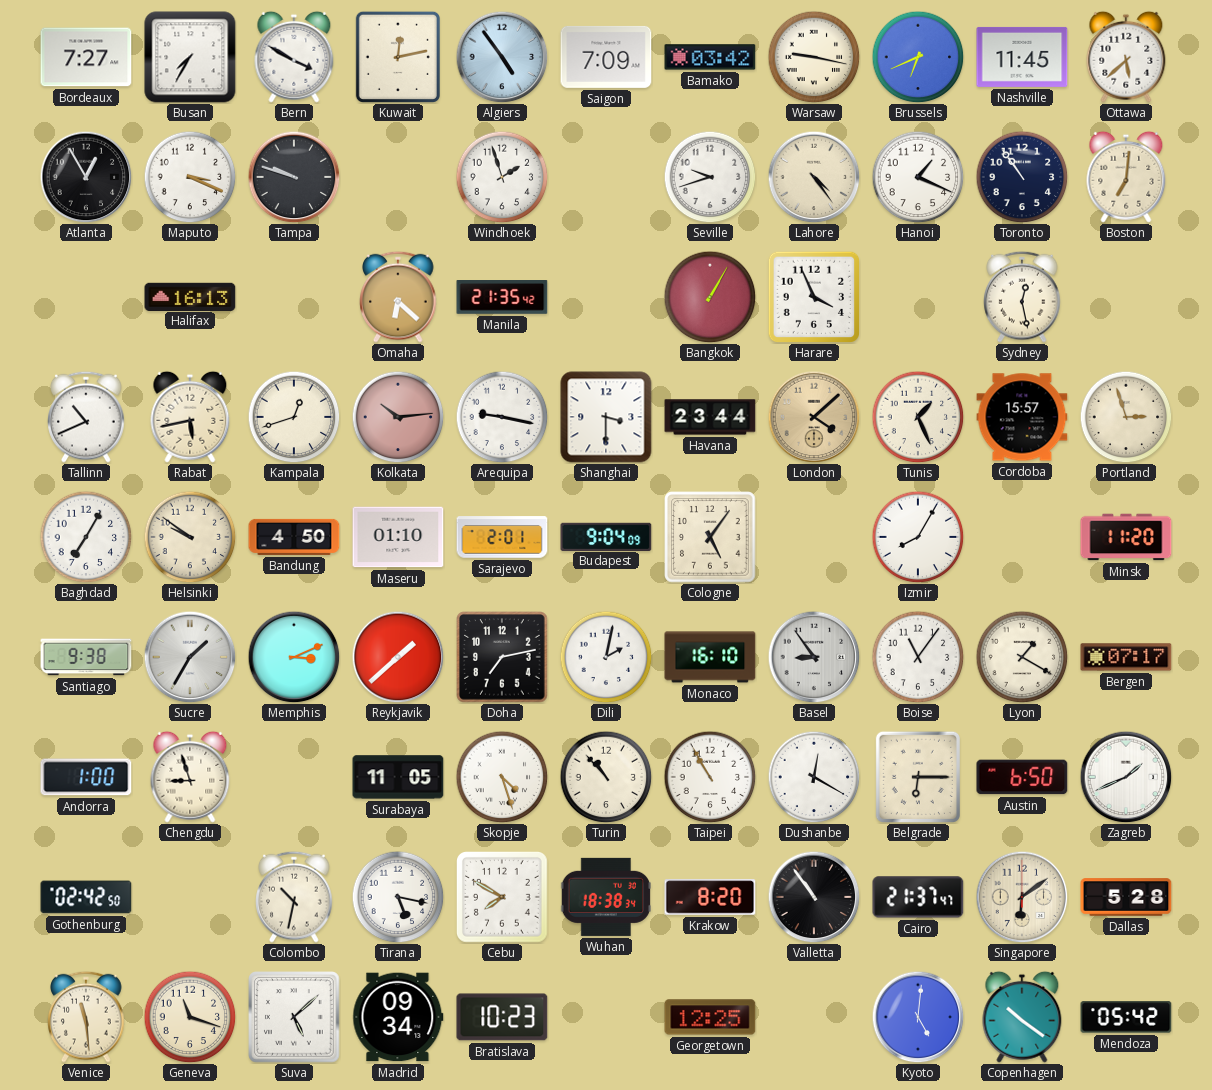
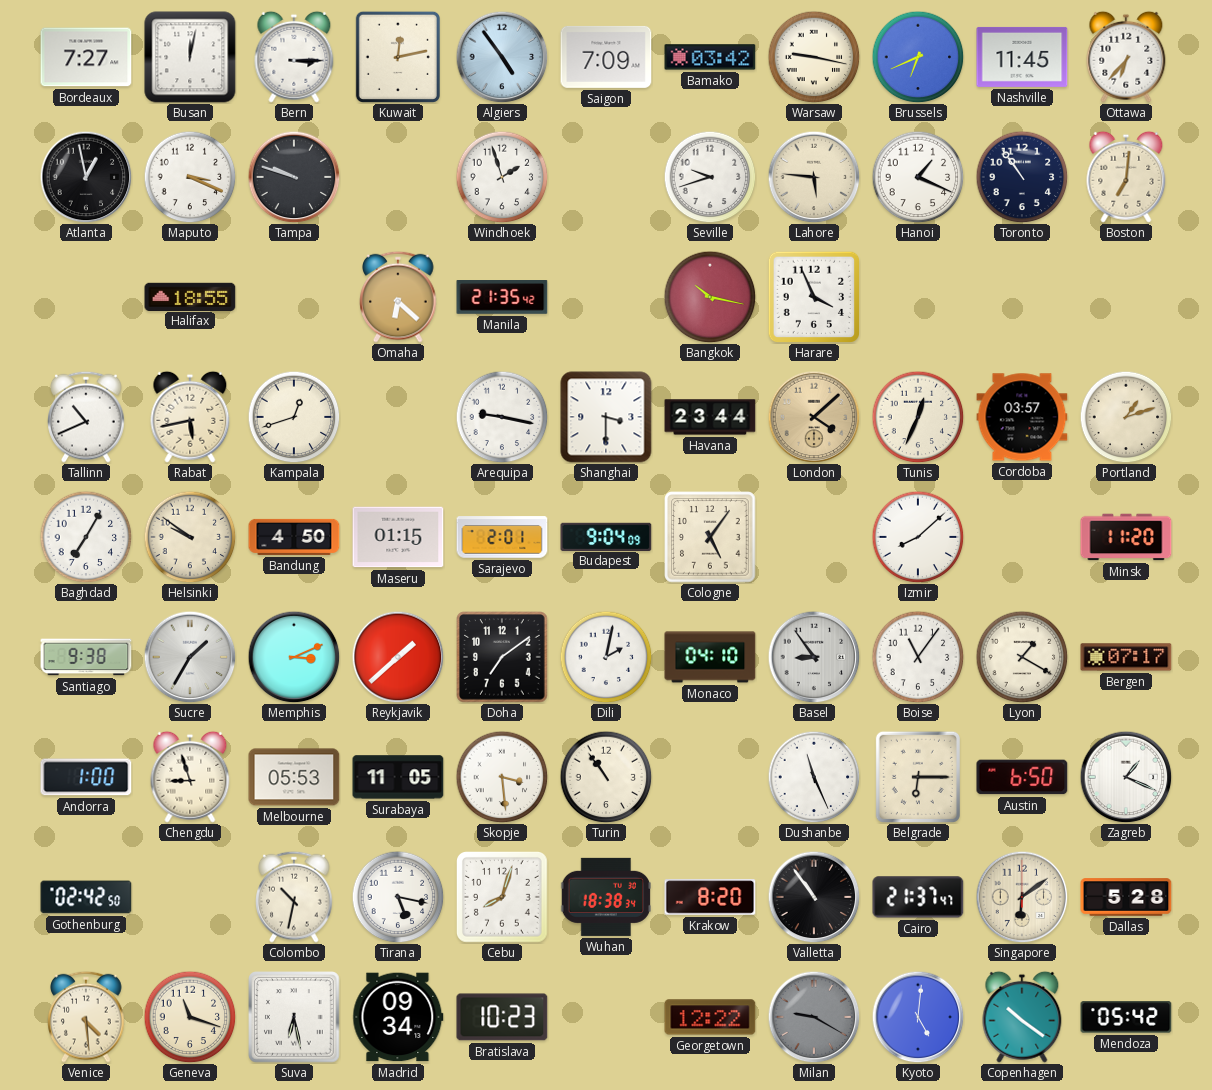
Busan: 7:35 -> 12:02 (190, 57)
Bern: 3:50 -> 3:15 (294, 57)
Ottawa: 5:38 -> 6:37 (1126, 57)
Atlanta: 12:55 -> 12:58 (86, 177)
Lahore: 4:24 -> 5:46 (814, 177)
Halifax: 16:13 -> 18:55 (190, 296)
Bangkok: 1:05 -> 10:17 (710, 297)
Sydney: 12:28 -> none (1022, 297)
Kolkata: 10:14 -> none (398, 417)
Tunis: 1:26 -> 12:34 (918, 417)
Cordoba: 15:57 -> 03:57 (1022, 417)
Portland: 2:57 -> 1:12 (1126, 417)
Maseru: 01:10 -> 01:15 (398, 537)
Izmir: 8:05 -> 8:08 (918, 537)
Doha: 7:13 -> 7:09 (502, 657)
Monaco: 16:10 -> 04:10 (710, 657)
Melbourne: none -> 05:53 (294, 777)
Skopje: 4:27 -> 3:29 (502, 777)
Turin: 10:53 -> 10:54 (606, 777)
Taipei: 10:55 -> none (710, 777)
Dushanbe: 12:20 -> 11:26 (814, 777)
Zagreb: 1:41 -> 1:19 (1126, 777)
Cebu: 7:50 -> 8:03 (503, 898)
Venice: 11:29 -> 4:29 (86, 1017)
Suva: 5:08 -> 6:28 (294, 1017)
Georgetown: 12:25 -> 12:22 (710, 1017)
Milan: none -> 9:20 (814, 1017)
